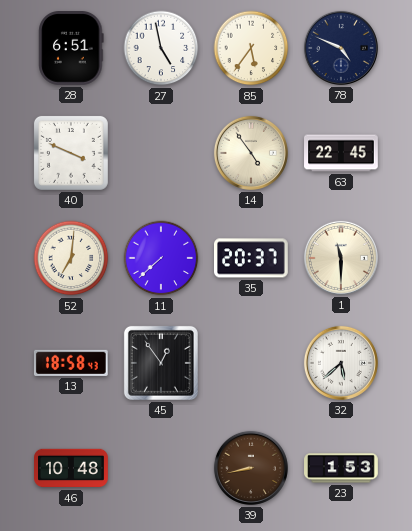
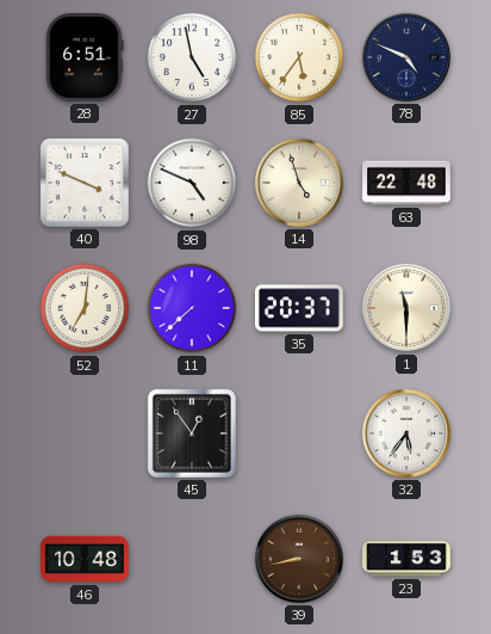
98: none -> 4:49 (192, 183)
14: 4:54 -> 4:57 (299, 183)
63: 22:45 -> 22:48 (406, 183)
13: 18:58 -> none (71, 363)
32: 5:38 -> 5:36 (406, 433)
